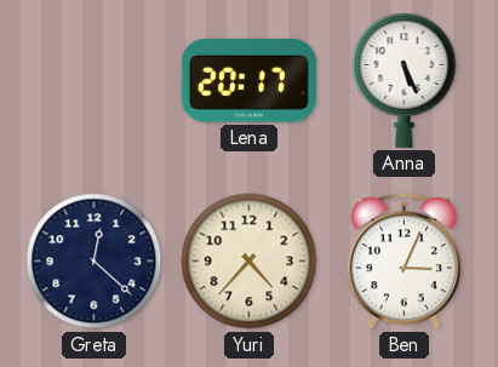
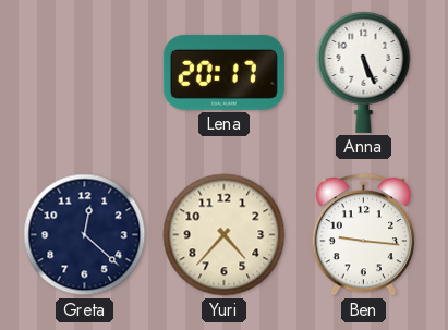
Ben: 3:04 -> 9:16 (363, 234)
